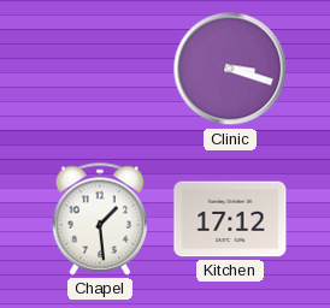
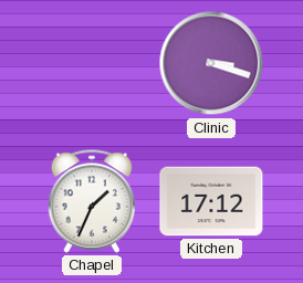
Chapel: 1:29 -> 1:34 (92, 201)
